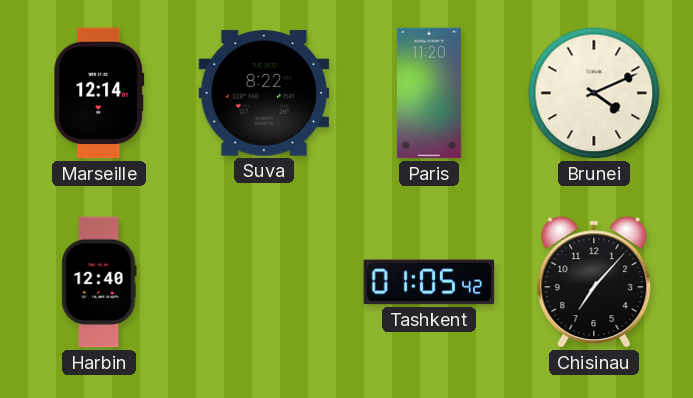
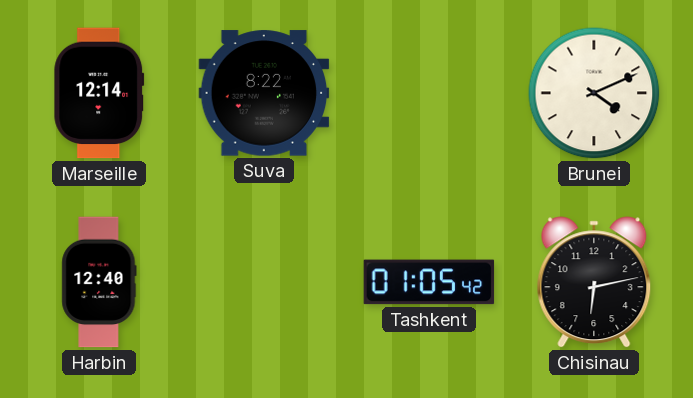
Paris: 11:20 -> none (429, 93)
Chisinau: 7:07 -> 6:13 (594, 282)
